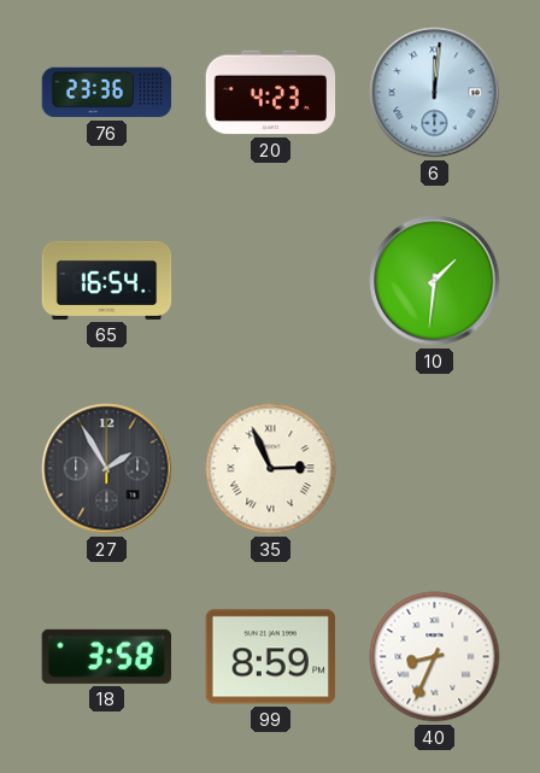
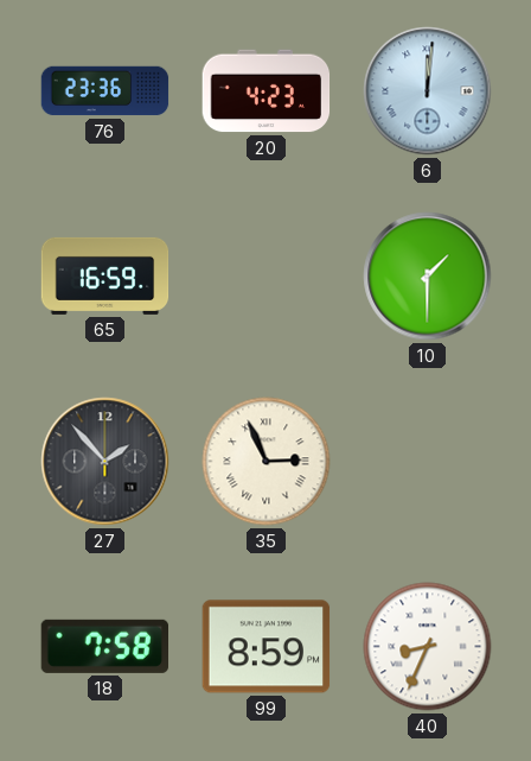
65: 16:54 -> 16:59 (105, 275)
10: 1:31 -> 1:30 (428, 277)
27: 1:55 -> 1:53 (105, 462)
18: 3:58 -> 7:58 (104, 646)
